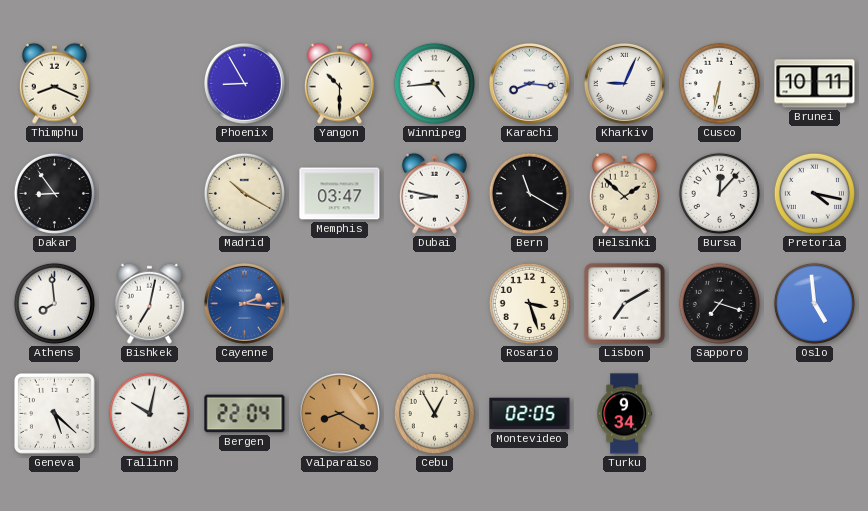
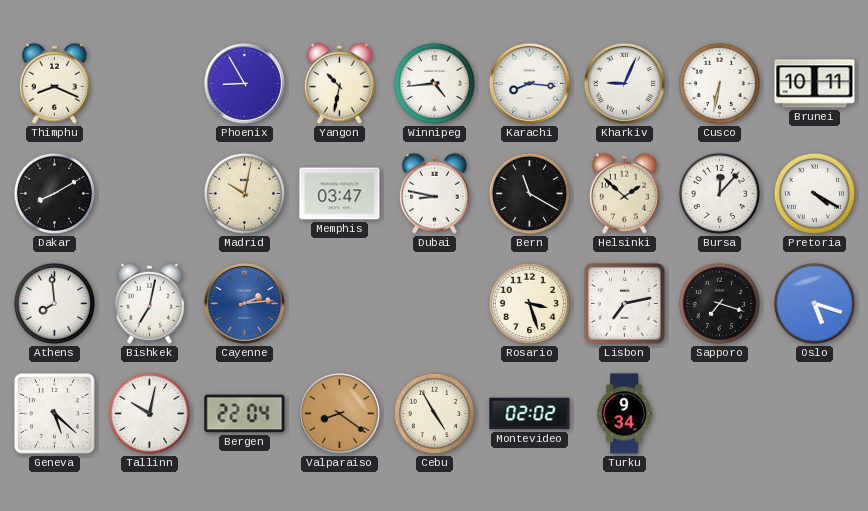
Yangon: 10:30 -> 10:32 (339, 83)
Dakar: 8:54 -> 8:10 (54, 193)
Madrid: 10:20 -> 10:02 (244, 193)
Pretoria: 4:17 -> 4:20 (814, 193)
Cayenne: 2:16 -> 2:14 (244, 303)
Lisbon: 7:10 -> 7:13 (624, 303)
Oslo: 4:59 -> 5:18 (814, 303)
Valparaiso: 8:20 -> 8:21 (339, 413)
Cebu: 12:55 -> 4:55 (434, 413)
Montevideo: 02:05 -> 02:02 (530, 414)
